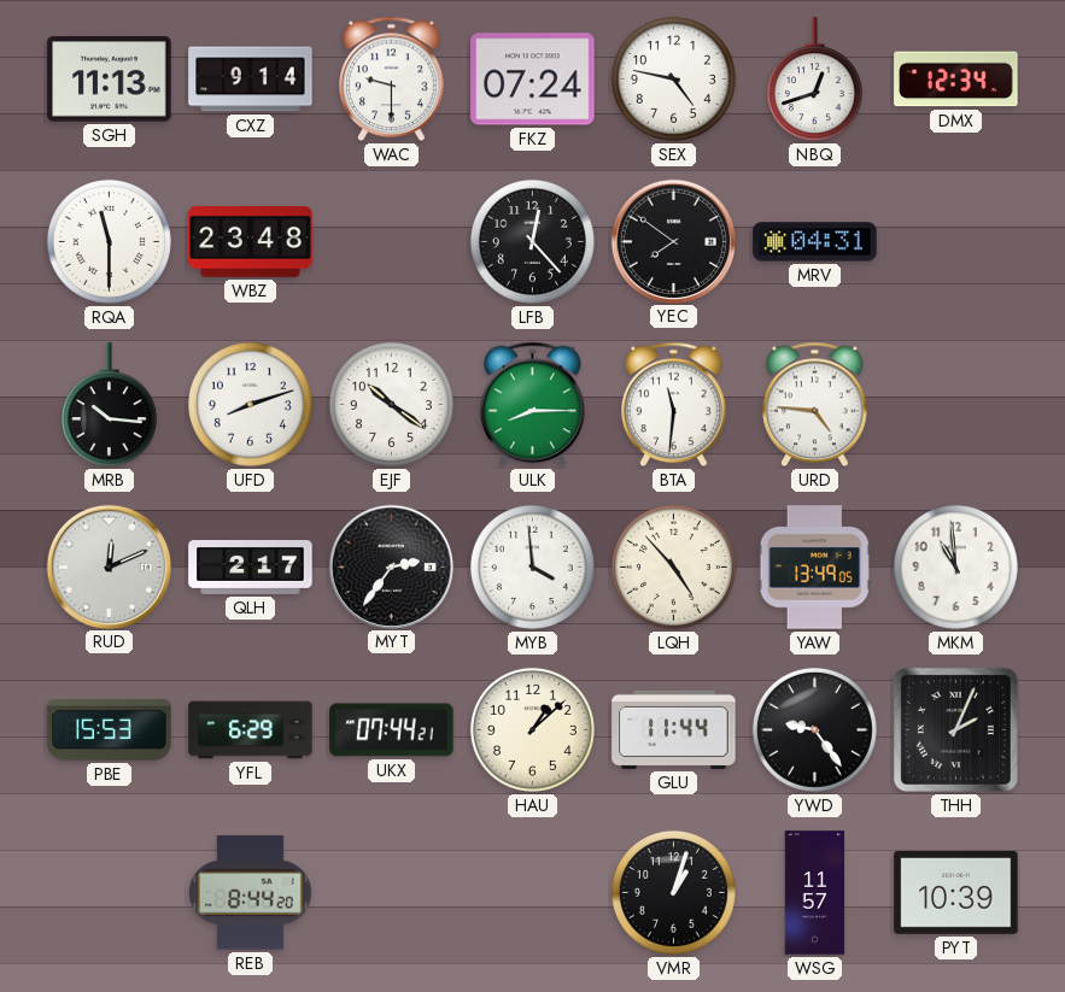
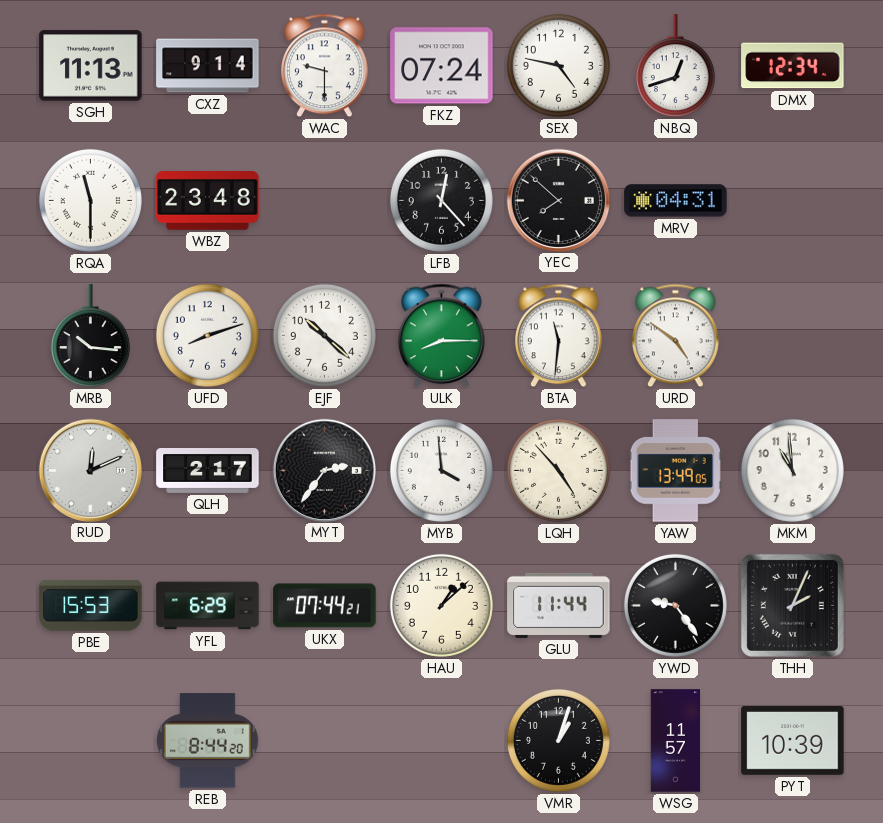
YEC: 7:51 -> 7:52 (558, 200)
EJF: 10:21 -> 10:22 (324, 335)
URD: 4:46 -> 4:51 (676, 336)
